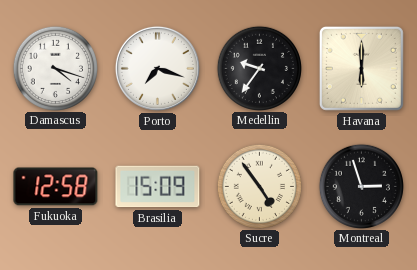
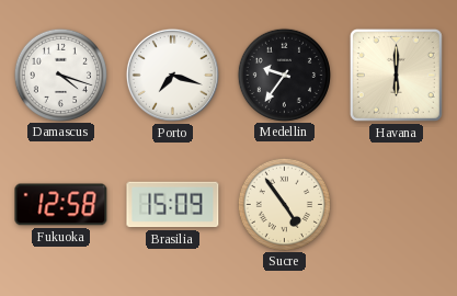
Montreal: 2:57 -> none (361, 186)
